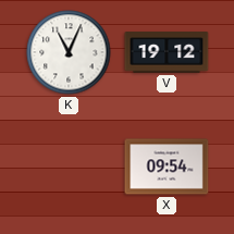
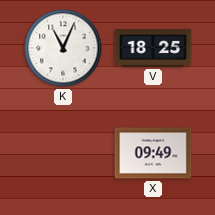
V: 19:12 -> 18:25 (153, 48)
X: 09:54 -> 09:49 (153, 153)
